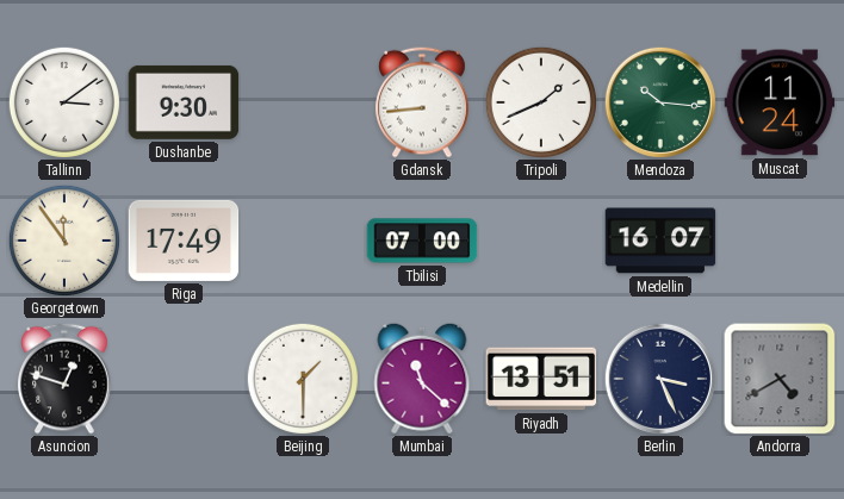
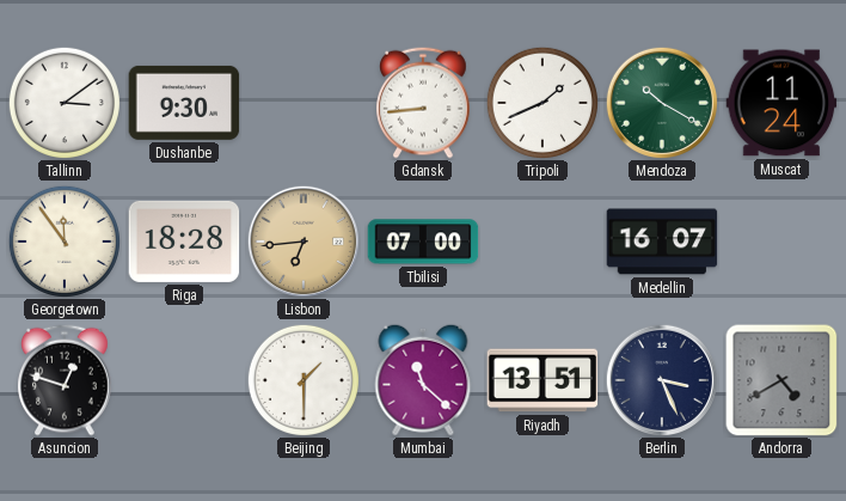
Mendoza: 10:16 -> 10:20 (661, 102)
Riga: 17:49 -> 18:28 (184, 242)
Lisbon: none -> 6:44 (302, 240)
